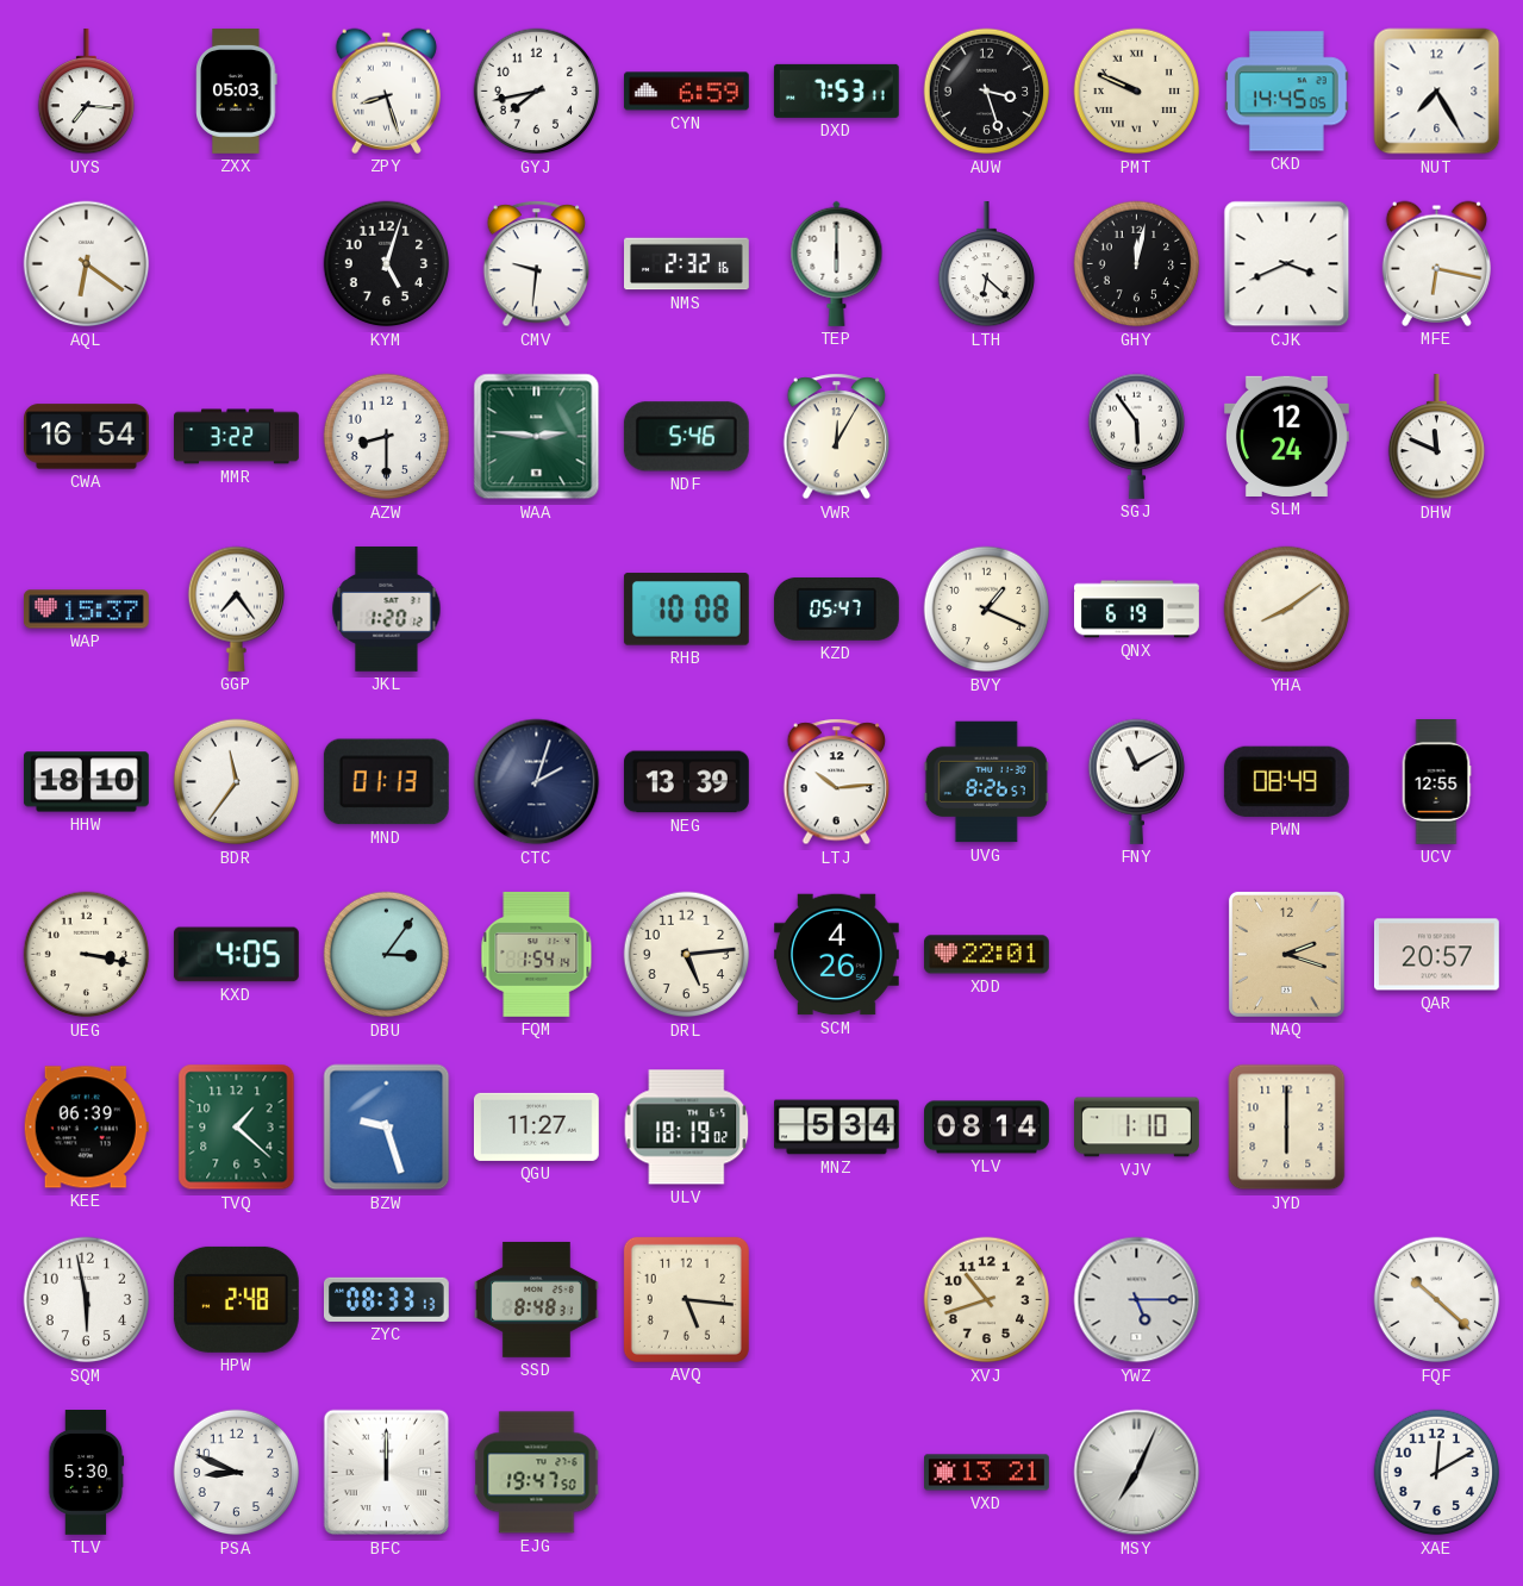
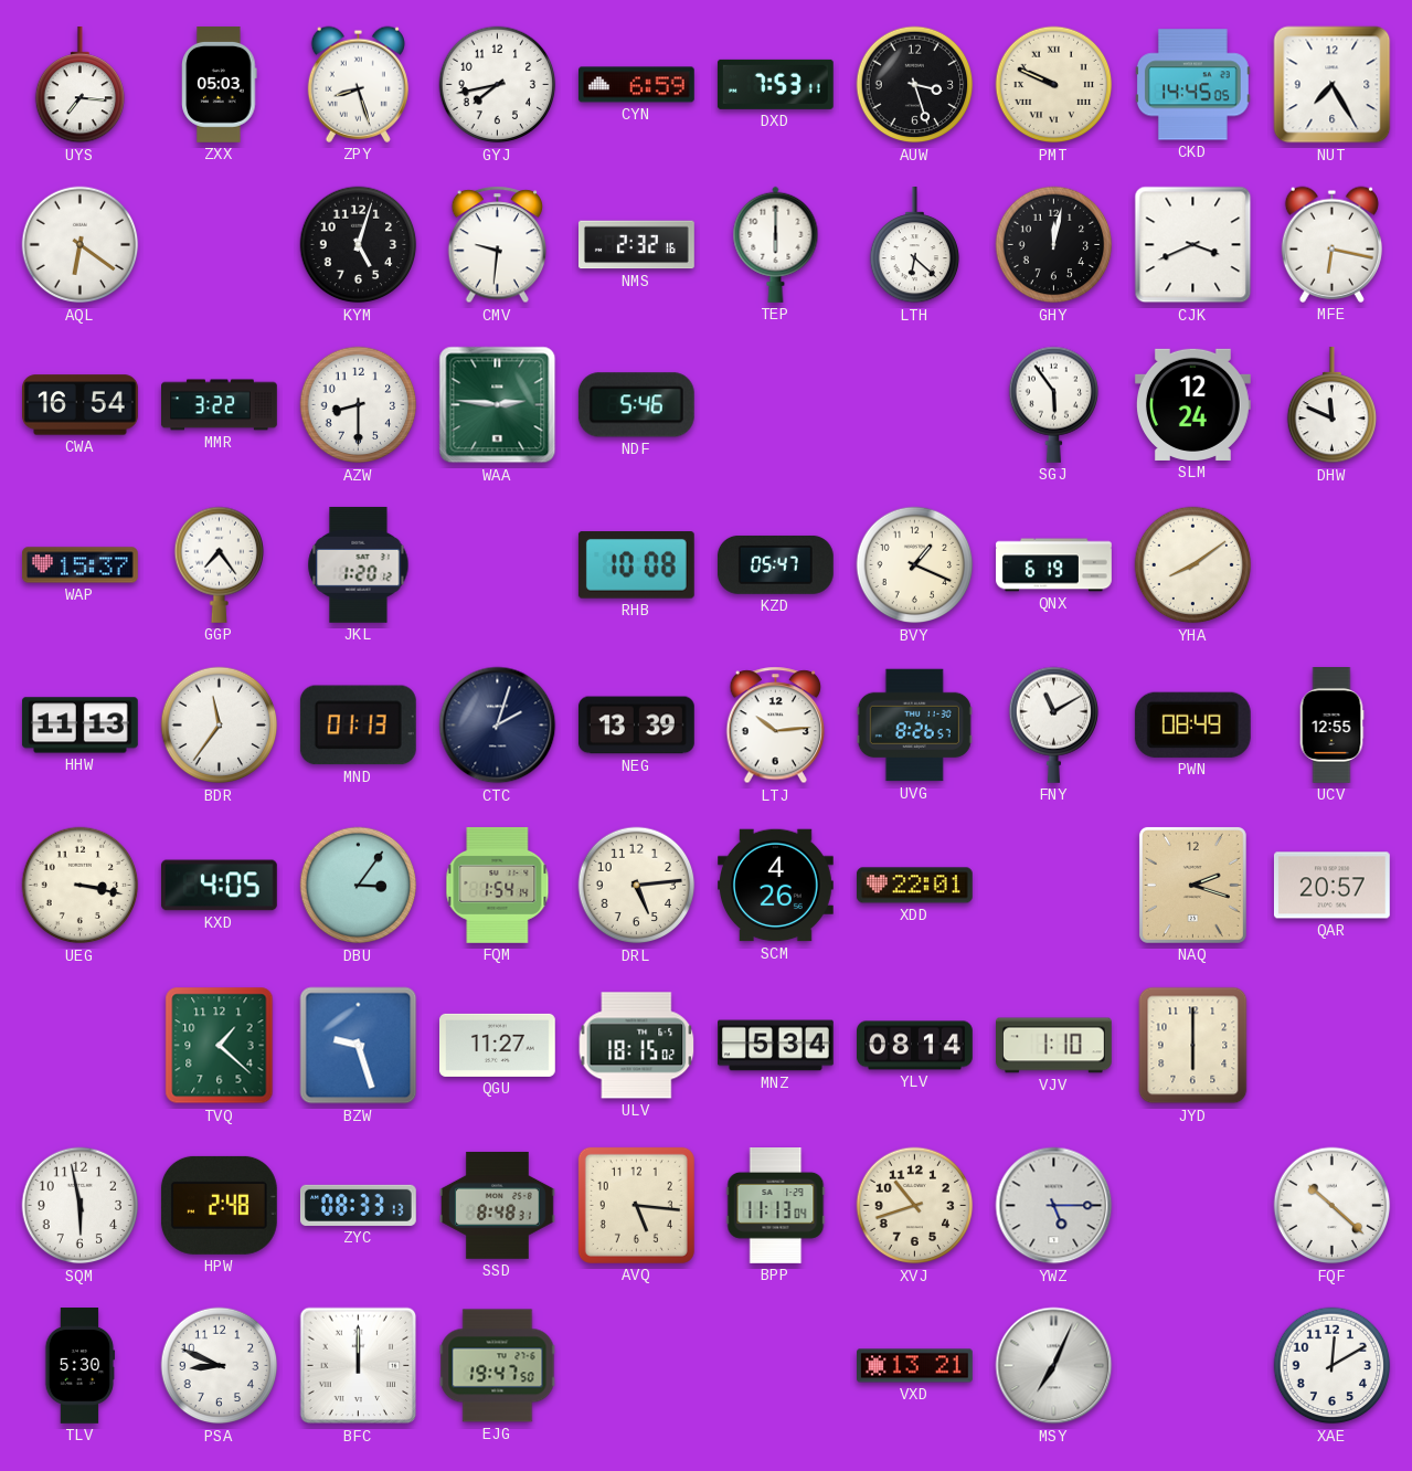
VWR: 12:05 -> none (837, 437)
HHW: 18:10 -> 11:13 (79, 726)
KEE: 06:39 -> none (86, 1128)
ULV: 18:19 -> 18:15 (637, 1046)
BPP: none -> 11:13 (776, 1206)
